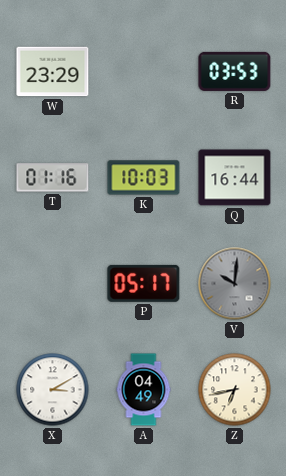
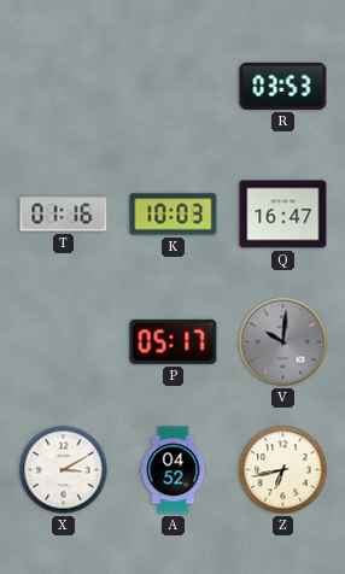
W: 23:29 -> none (53, 72)
Q: 16:44 -> 16:47 (283, 215)
A: 04:49 -> 04:52 (174, 470)
